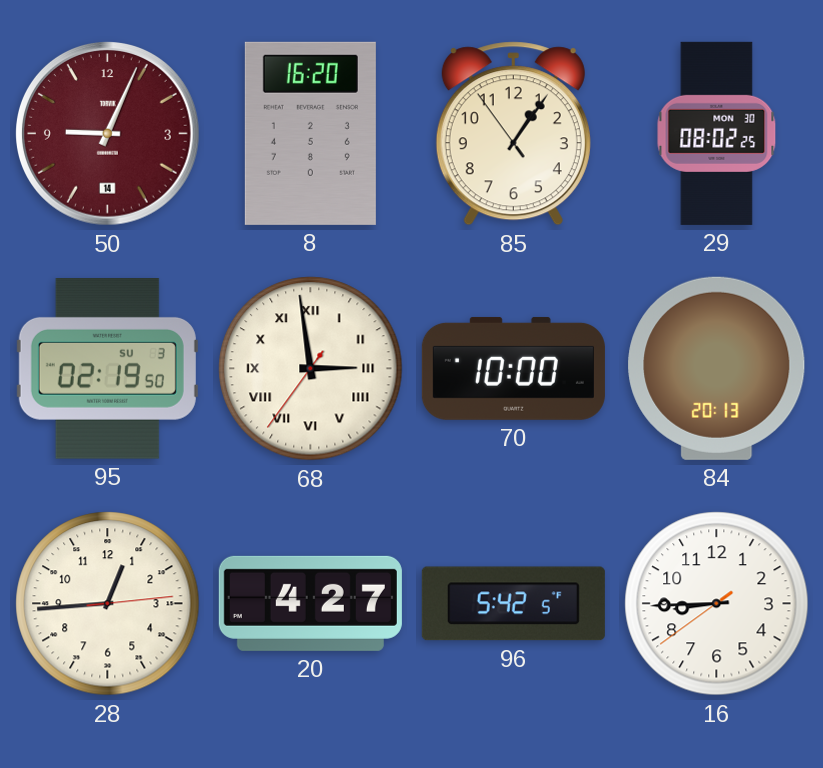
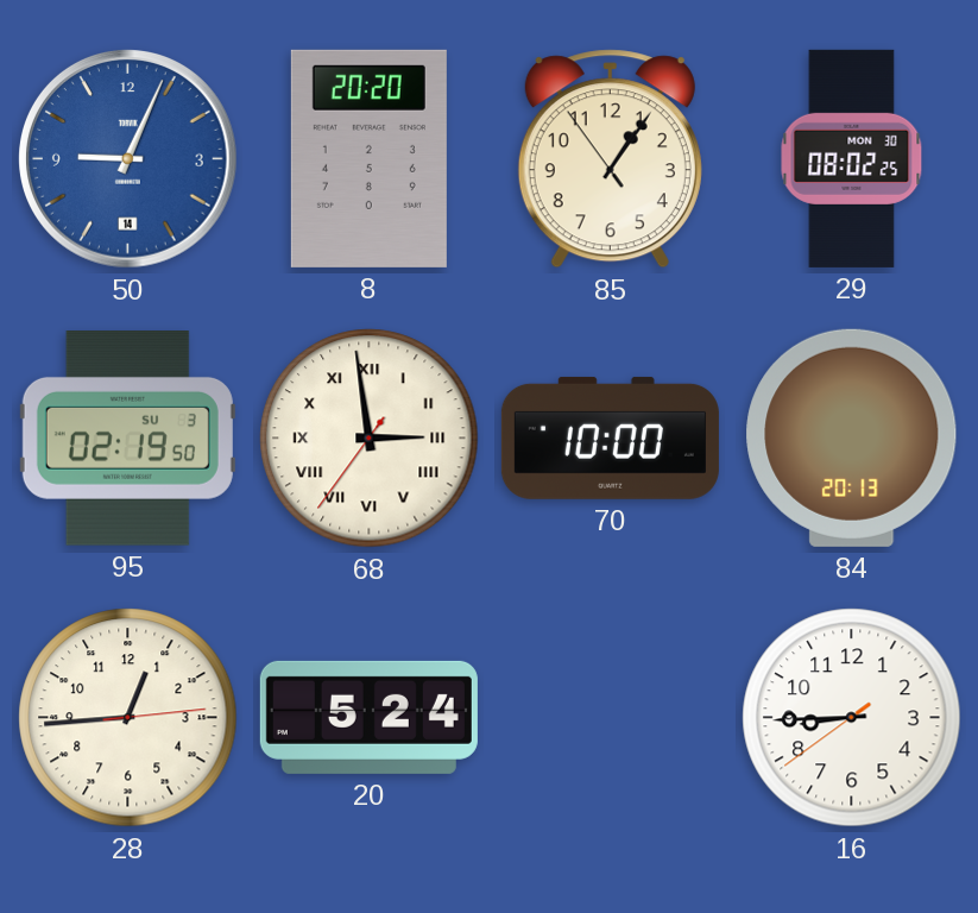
50 dial: burgundy -> blue (128, 159)
8: 16:20 -> 20:20 (368, 158)
20: 4:27 -> 5:24 (368, 717)
96: 5:42 -> none (513, 604)
